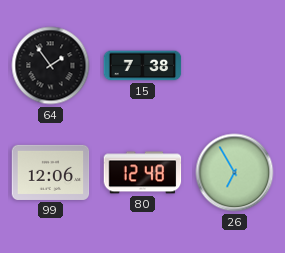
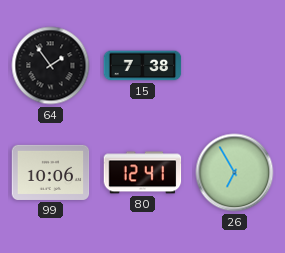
99: 12:06 -> 10:06 (51, 172)
80: 12:48 -> 12:41 (143, 173)
